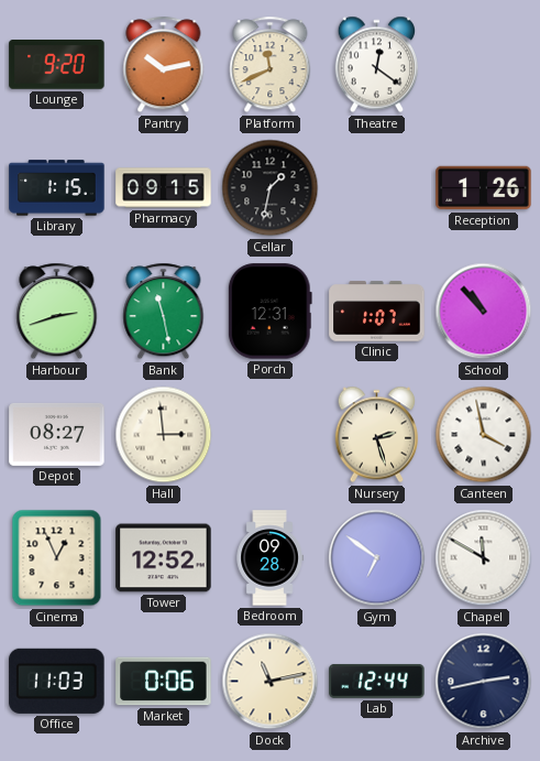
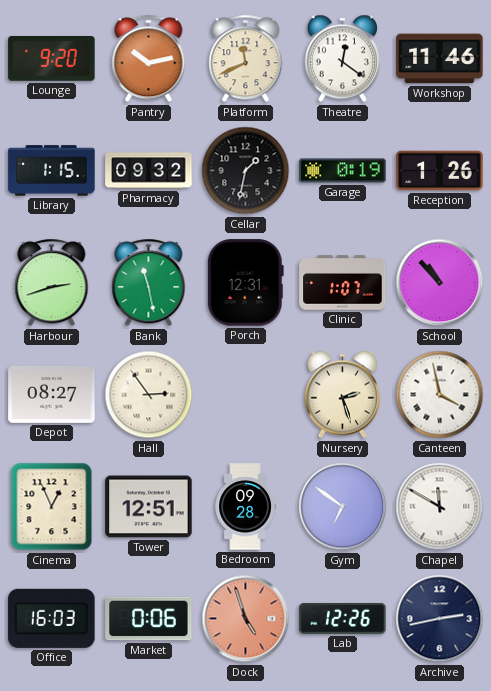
Workshop: none -> 11:46 (440, 59)
Pharmacy: 09:15 -> 09:32 (149, 171)
Garage: none -> 0:19 (343, 171)
Hall: 2:59 -> 2:54 (149, 395)
Tower: 12:52 -> 12:51 (149, 507)
Office: 11:03 -> 16:03 (52, 618)
Dock: 11:13 -> 4:57 (246, 619)
Dock dial: cream -> salmon (246, 619)
Lab: 12:44 -> 12:26 (343, 618)
